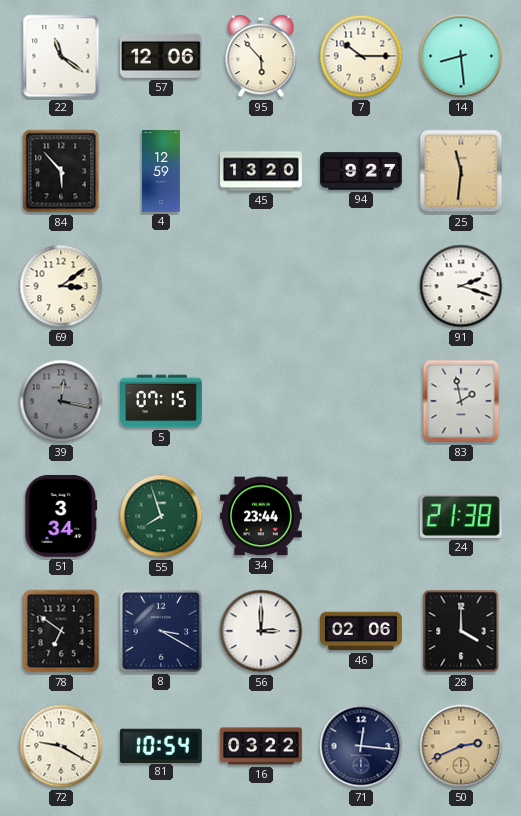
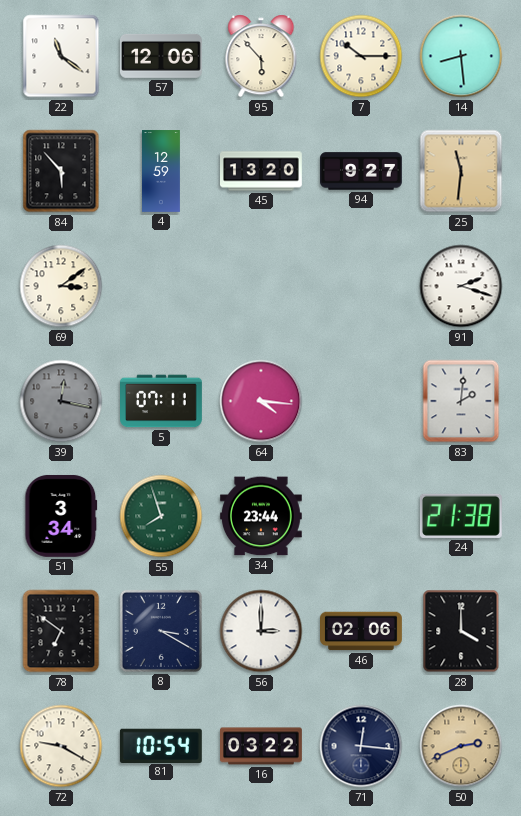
5: 07:15 -> 07:11 (162, 401)
64: none -> 4:16 (261, 401)
83: 1:58 -> 2:01 (461, 401)
